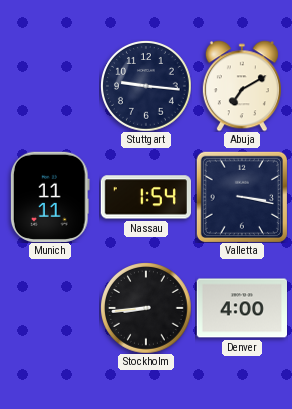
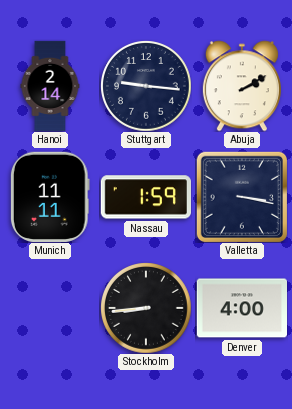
Hanoi: none -> 2:14 (50, 86)
Abuja: 7:10 -> 2:10 (242, 86)
Nassau: 1:54 -> 1:59 (146, 197)
